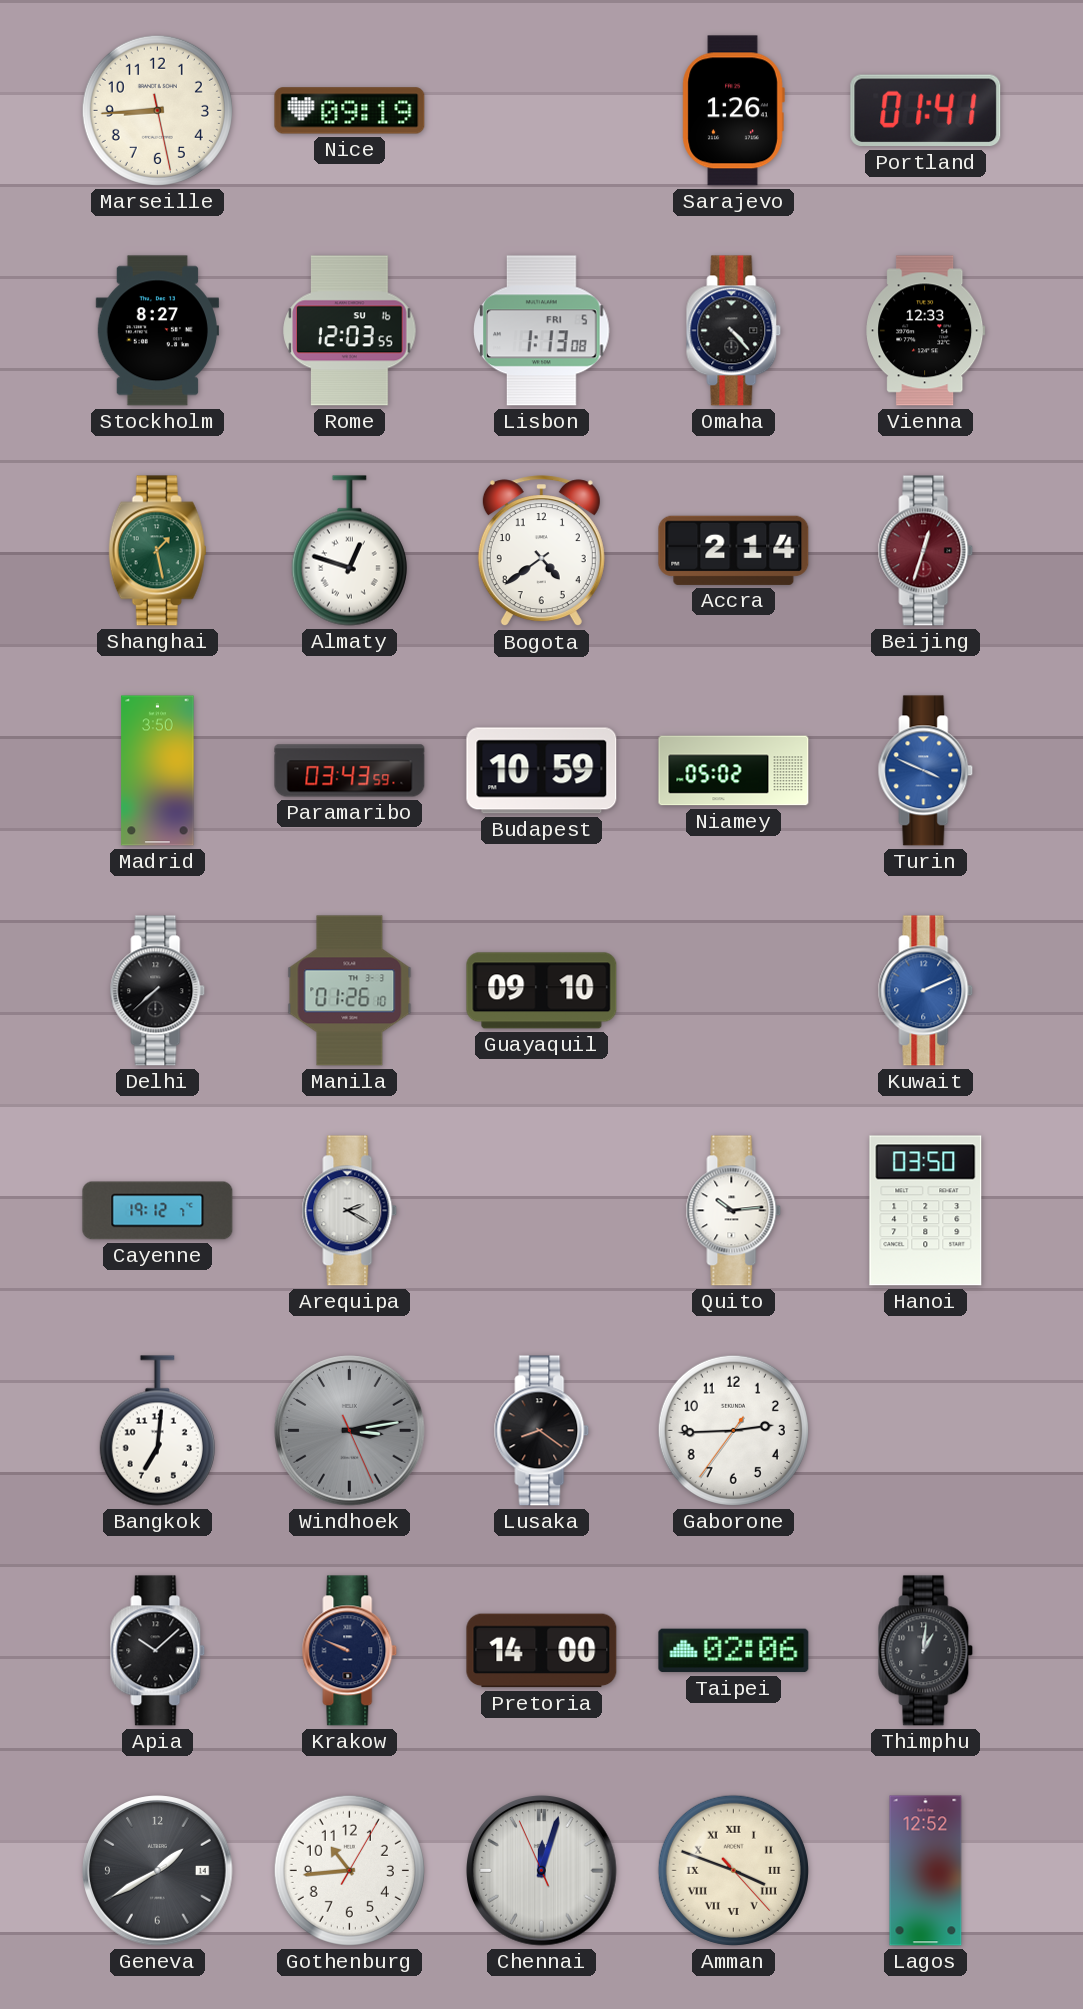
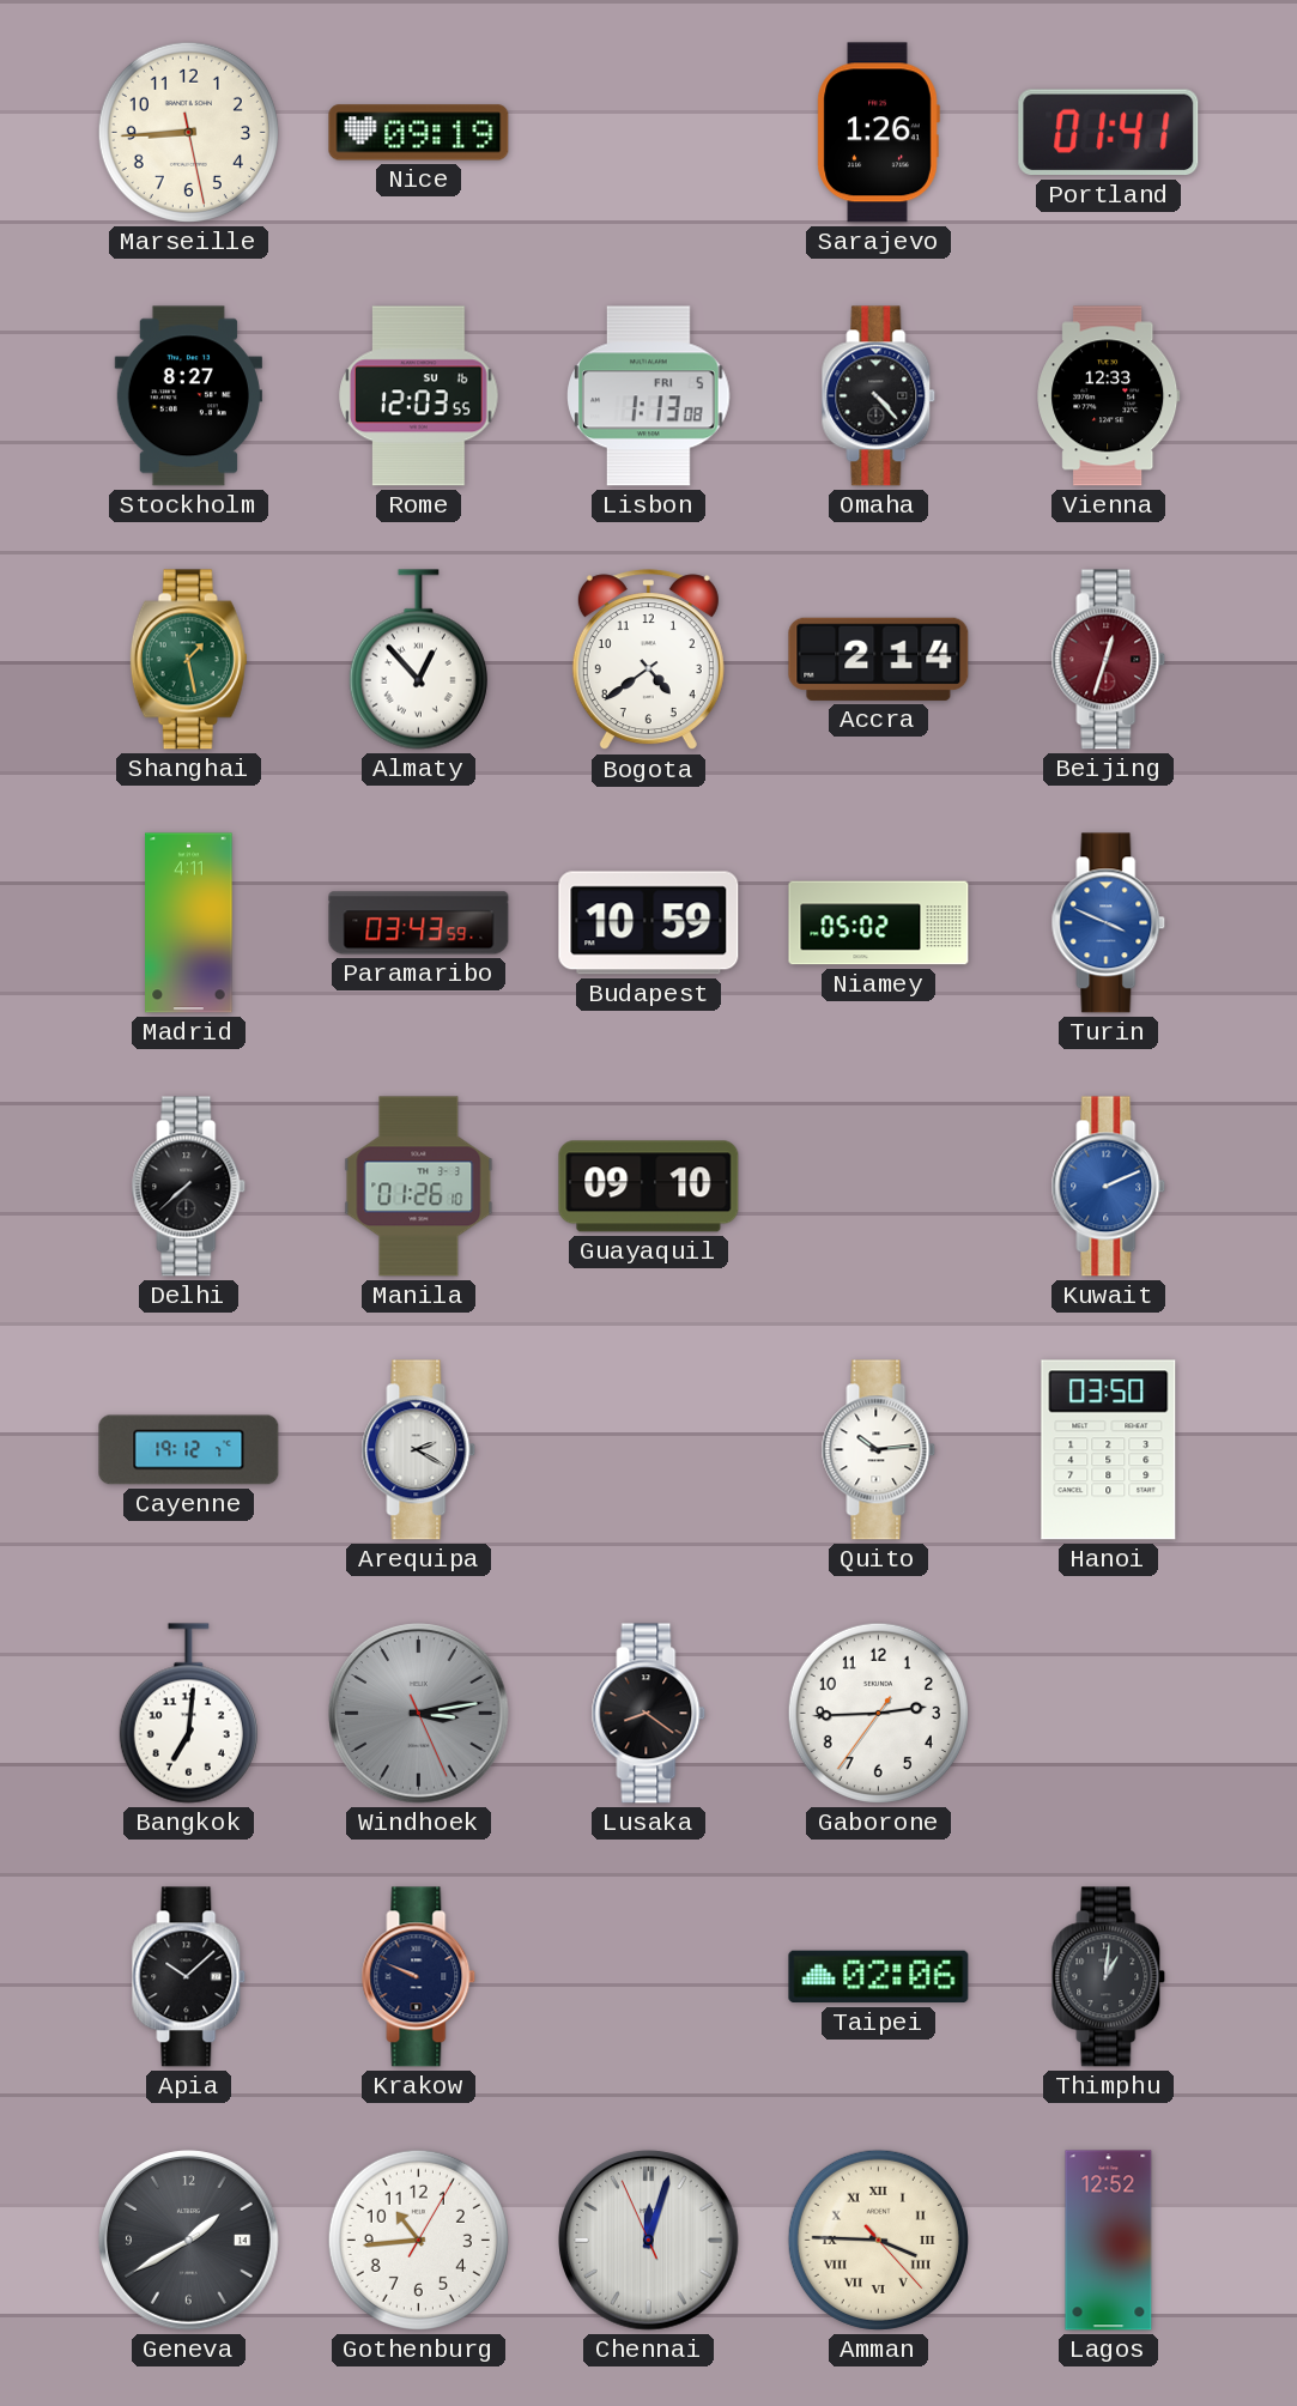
Almaty: 12:48 -> 12:53 (418, 660)
Madrid: 3:50 -> 4:11 (189, 923)
Pretoria: 14:00 -> none (542, 1651)
Amman: 3:48 -> 3:45 (878, 2240)
